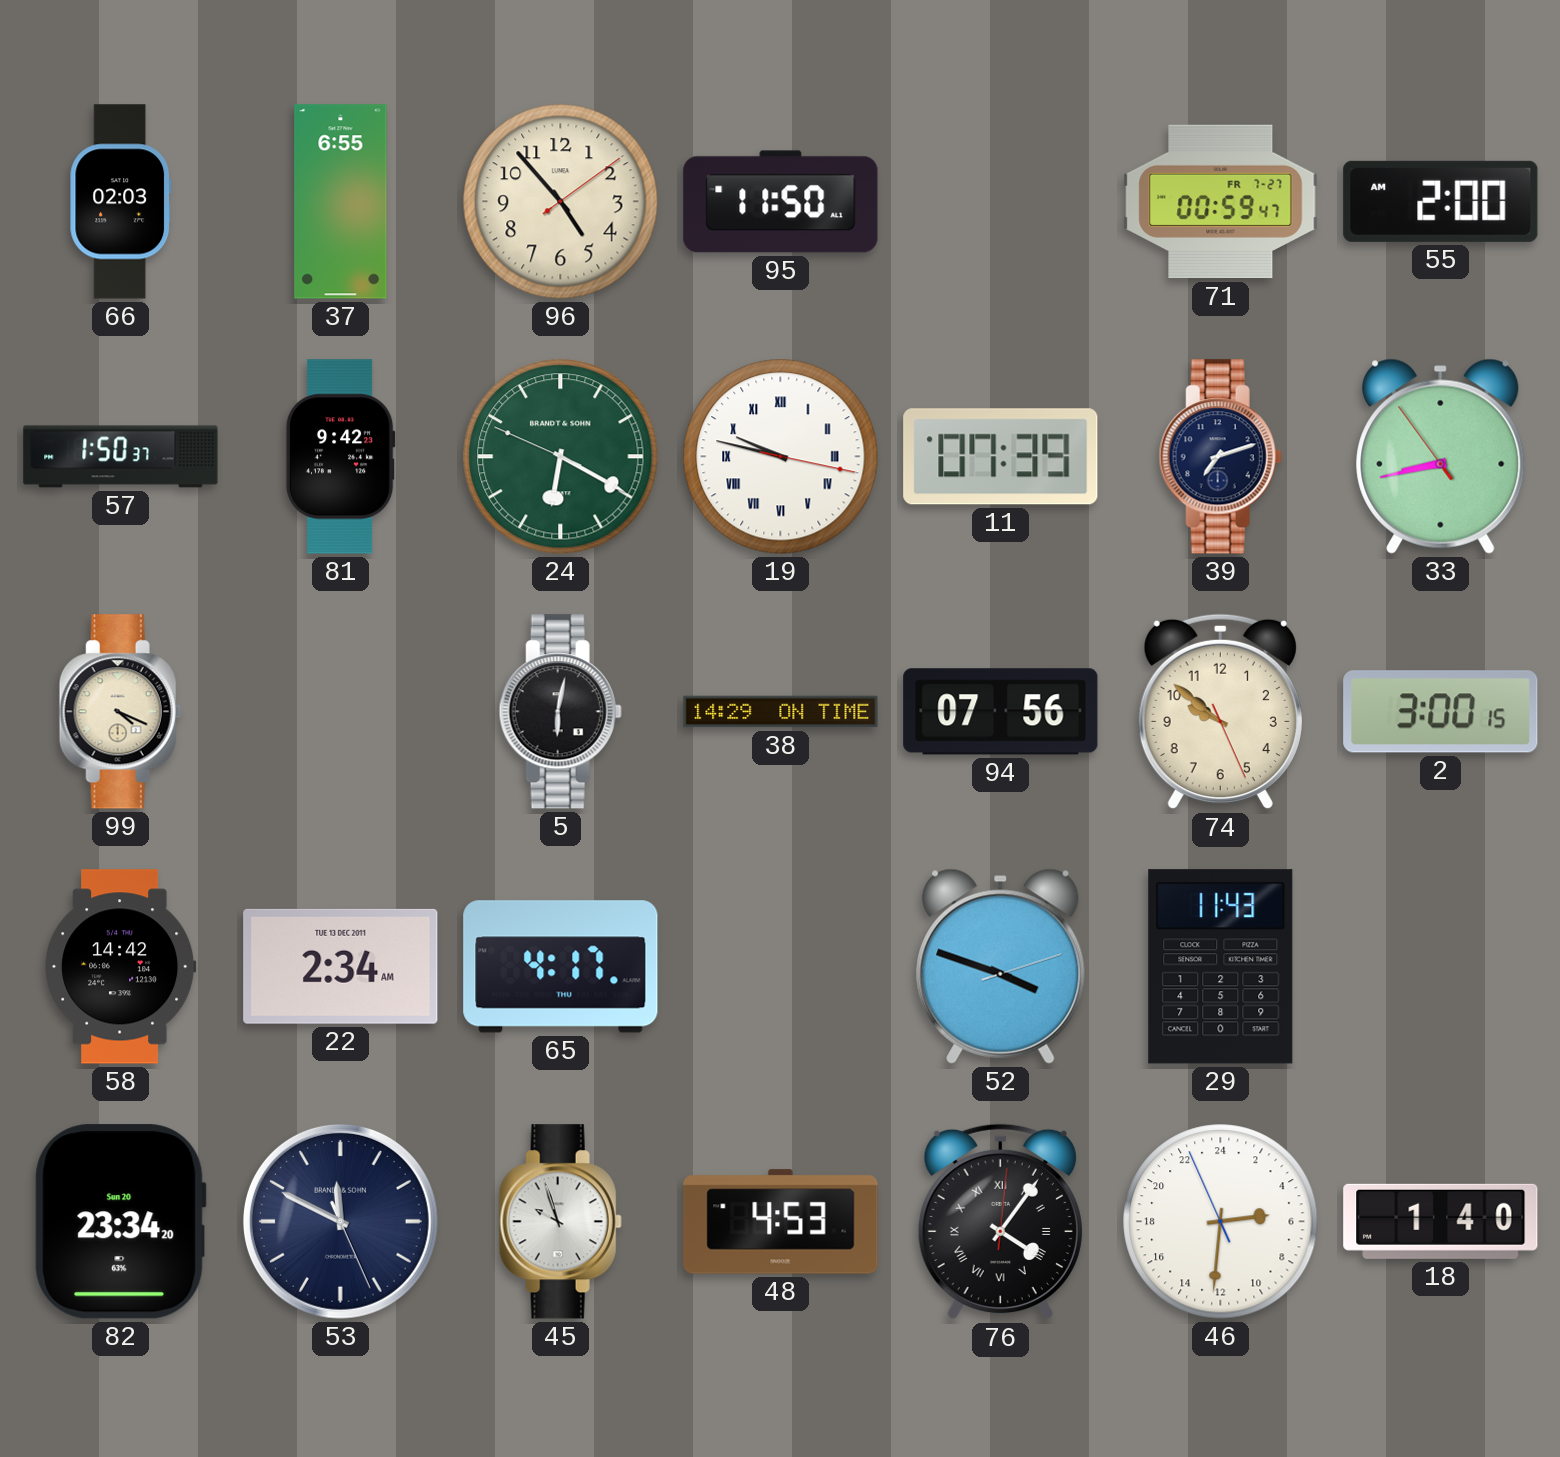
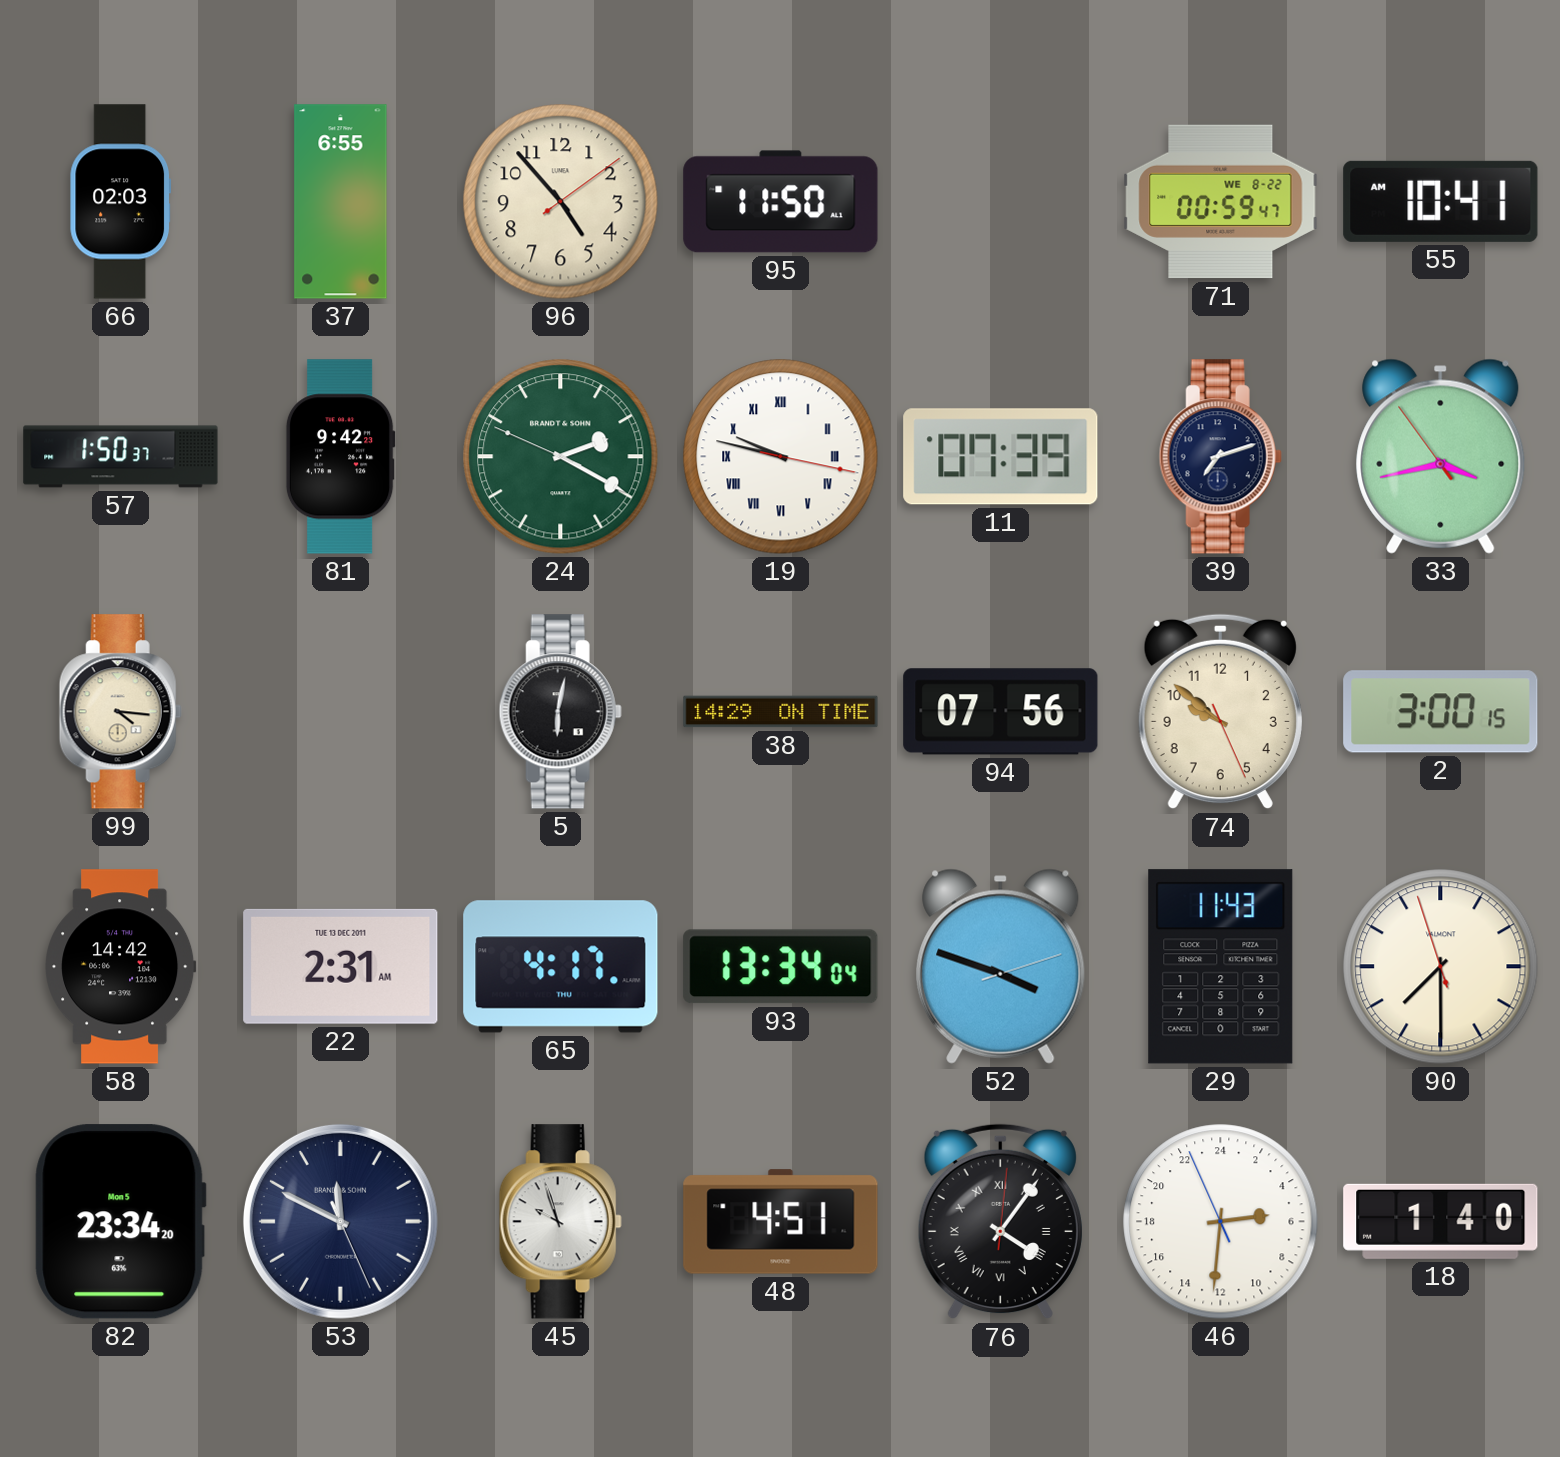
71 date: FR 7-27 -> WE 8-22 (1221, 202)
55: 2:00 -> 10:41 (1441, 201)
24: 6:19 -> 2:19 (561, 457)
33: 8:42 -> 3:42 (1441, 456)
99: 4:19 -> 4:16 (120, 712)
22: 2:34 -> 2:31 (341, 966)
93: none -> 13:34 (781, 967)
90: none -> 7:29 (1441, 967)
82 date: Sun 20 -> Mon 5 (120, 1222)
48: 4:53 -> 4:51 (781, 1222)
